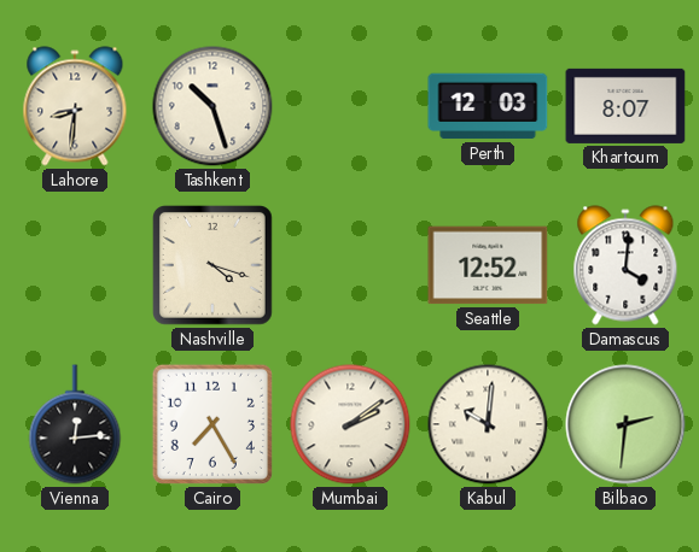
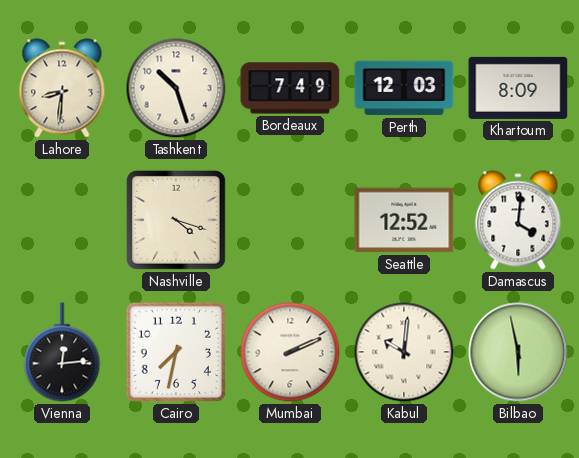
Bordeaux: none -> 7:49 (290, 88)
Khartoum: 8:07 -> 8:09 (518, 88)
Cairo: 7:25 -> 7:32 (176, 352)
Mumbai: 2:09 -> 2:11 (290, 352)
Bilbao: 2:31 -> 5:58 (518, 352)
